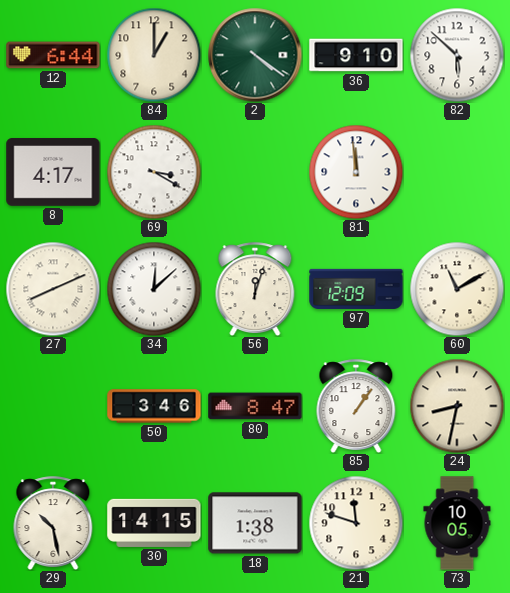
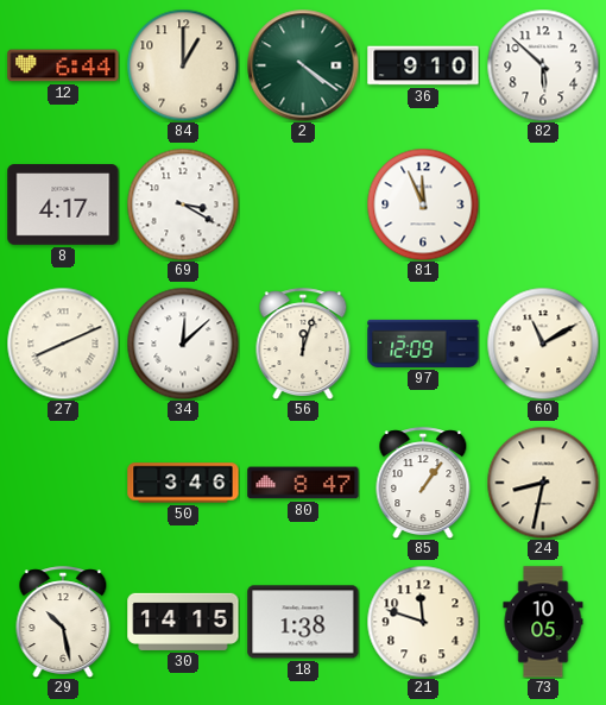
81: 11:59 -> 11:56 (423, 204)
